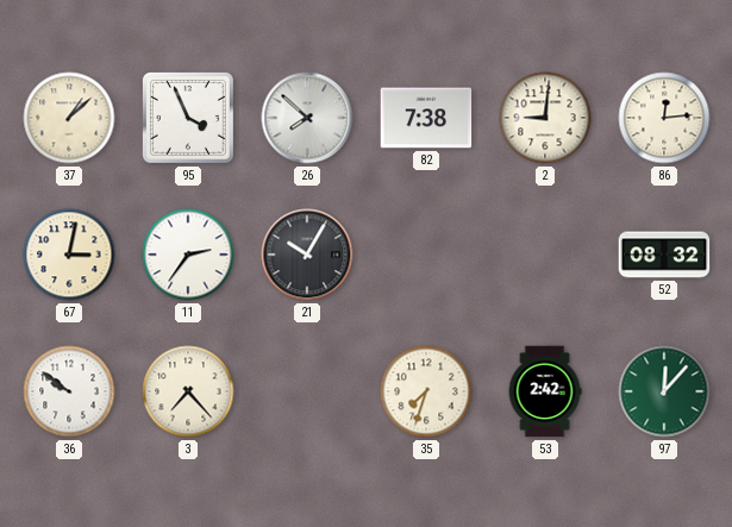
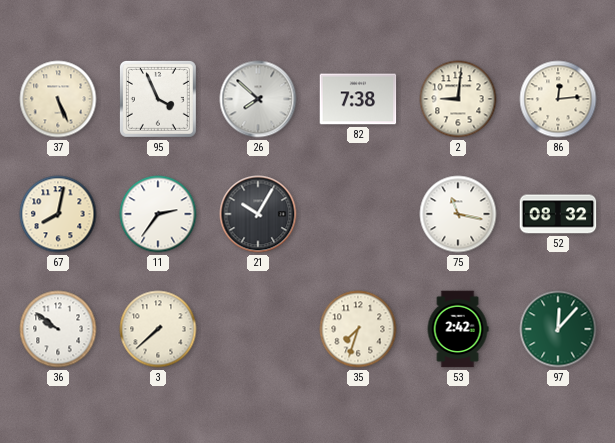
37: 1:08 -> 5:26 (58, 99)
67: 3:02 -> 8:02 (58, 214)
75: none -> 11:17 (458, 214)
3: 7:23 -> 7:38 (158, 329)
